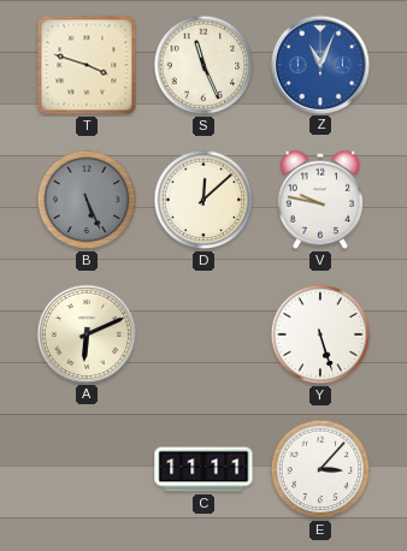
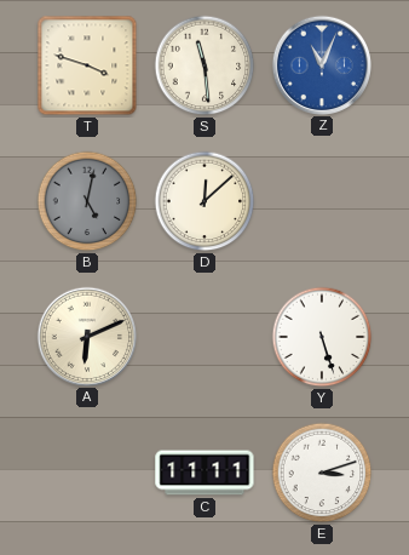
S: 11:26 -> 11:29 (204, 65)
B: 5:26 -> 5:02 (87, 201)
V: 9:47 -> none (320, 200)
E: 3:07 -> 3:12 (322, 473)
